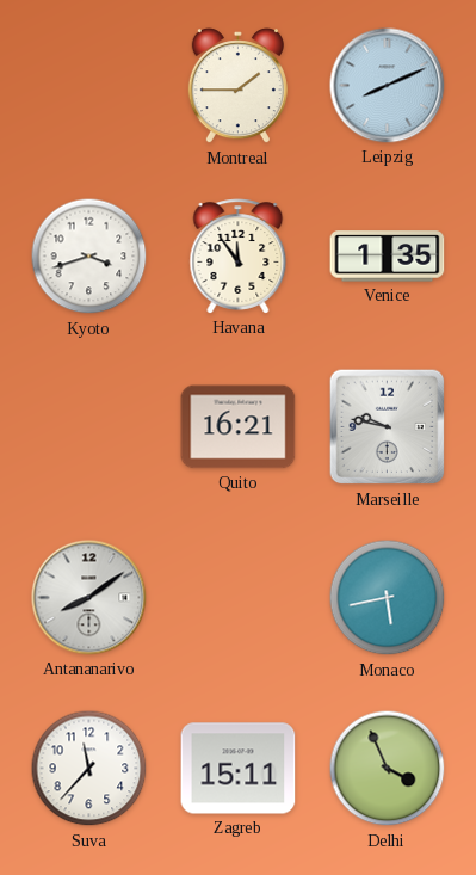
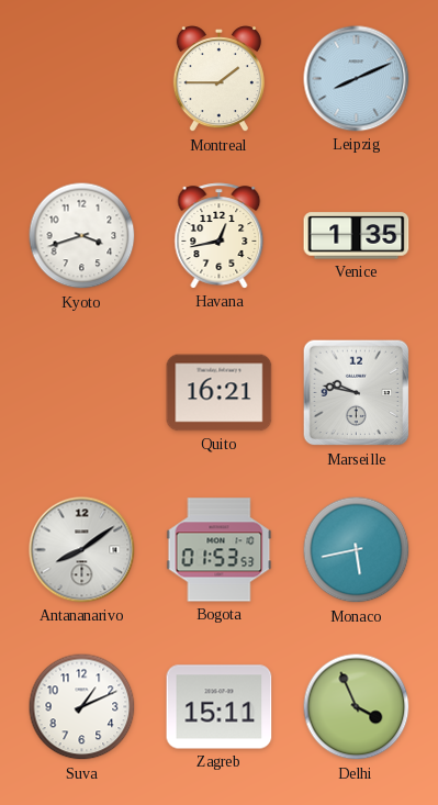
Havana: 11:54 -> 12:43 (220, 236)
Bogota: none -> 01:53 (220, 550)
Suva: 11:37 -> 1:11 (82, 707)
